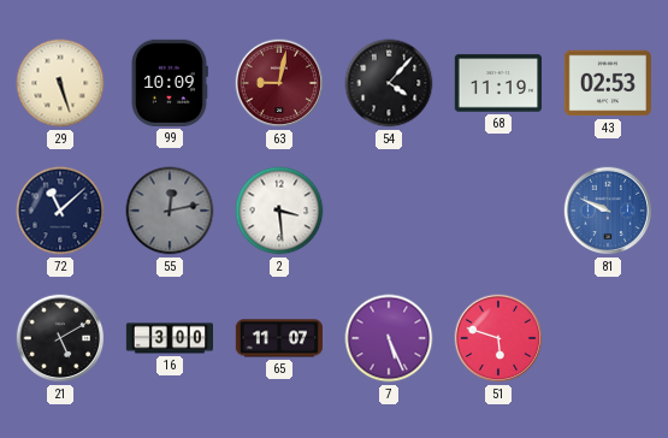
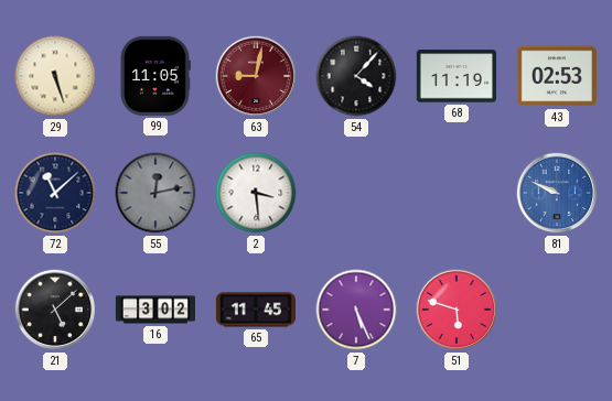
99: 10:09 -> 11:05 (155, 76)
21: 5:10 -> 5:08 (55, 310)
16: 3:00 -> 3:02 (154, 310)
65: 11:07 -> 11:45 (255, 310)
